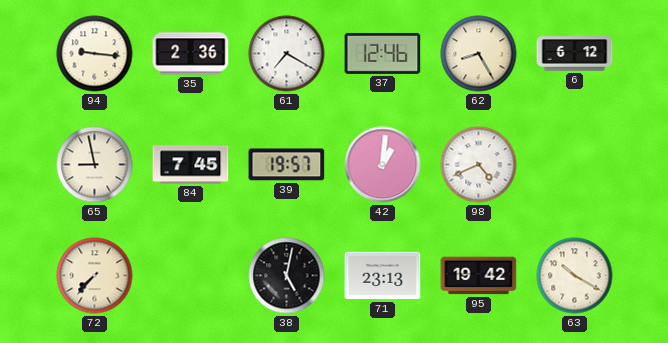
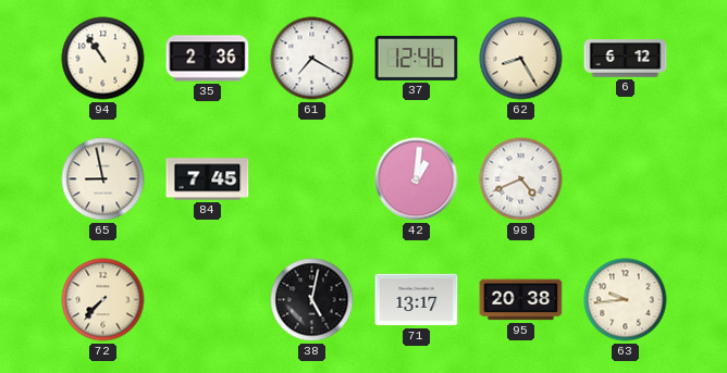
94: 9:16 -> 10:54 (103, 59)
39: 19:57 -> none (287, 165)
71: 23:13 -> 13:17 (417, 300)
95: 19:42 -> 20:38 (521, 300)
63: 10:20 -> 9:44 (626, 300)
